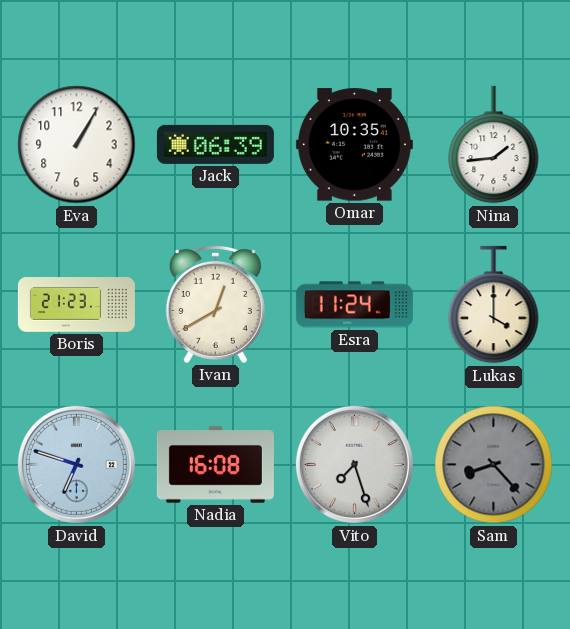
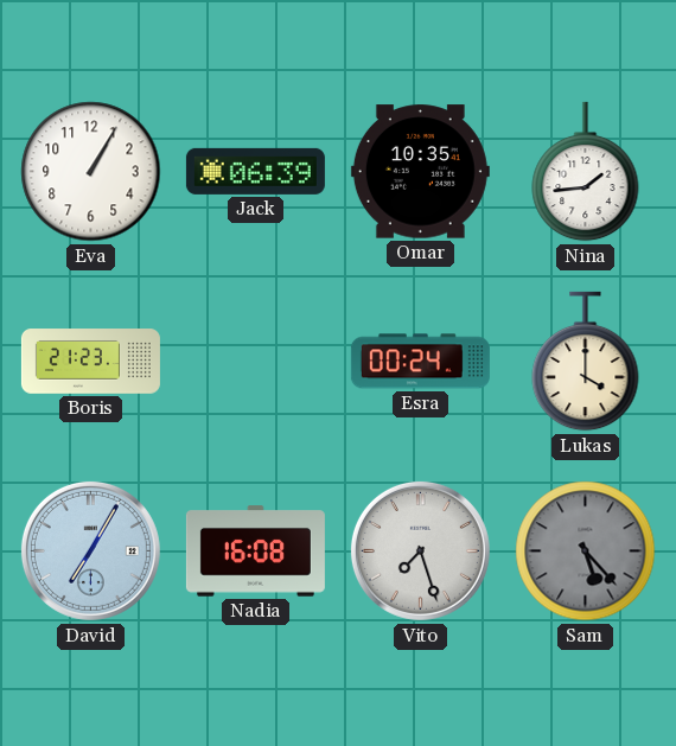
Ivan: 12:40 -> none (215, 304)
Esra: 11:24 -> 00:24 (420, 362)
David: 6:48 -> 7:05 (90, 550)
Sam: 8:23 -> 5:23 (586, 551)
